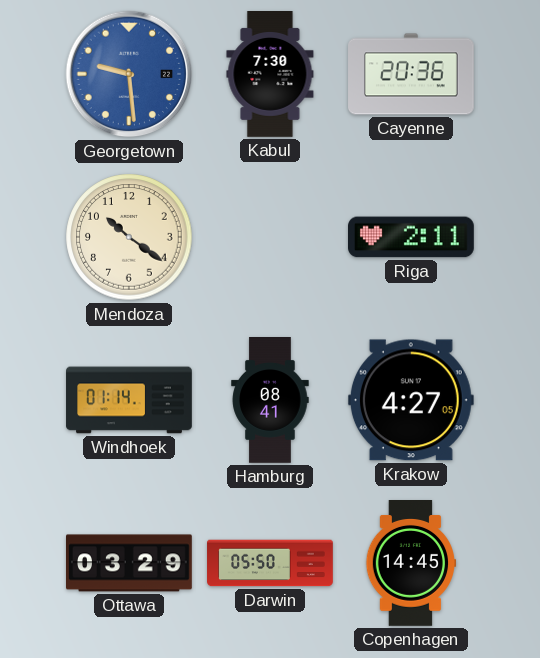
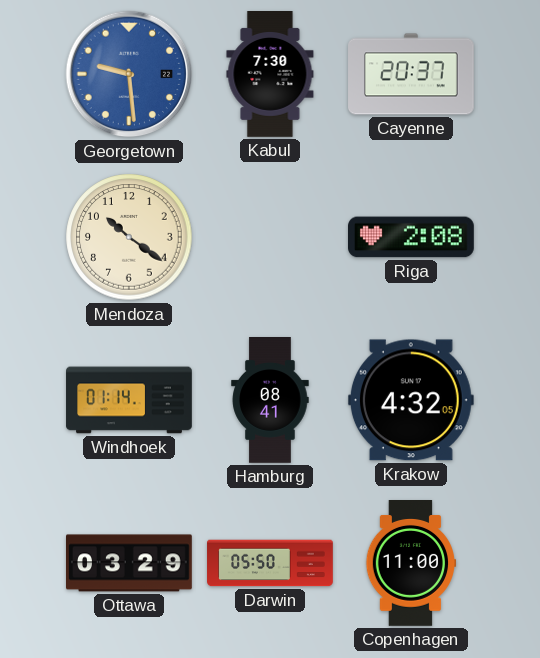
Cayenne: 20:36 -> 20:37 (411, 74)
Riga: 2:11 -> 2:08 (412, 237)
Krakow: 4:27 -> 4:32 (411, 400)
Copenhagen: 14:45 -> 11:00 (411, 564)
